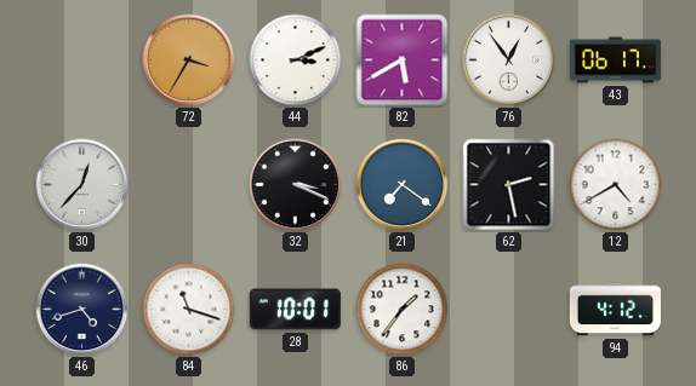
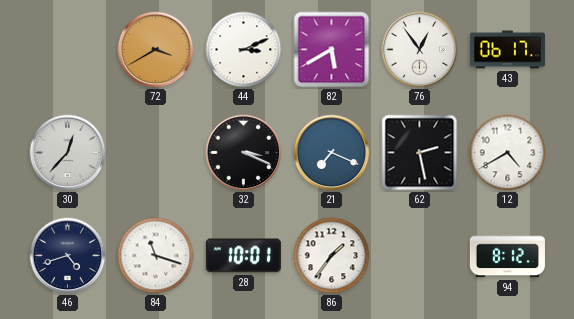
72: 3:35 -> 3:40 (156, 50)
21: 7:21 -> 7:19 (332, 153)
94: 4:12 -> 8:12 (507, 256)
